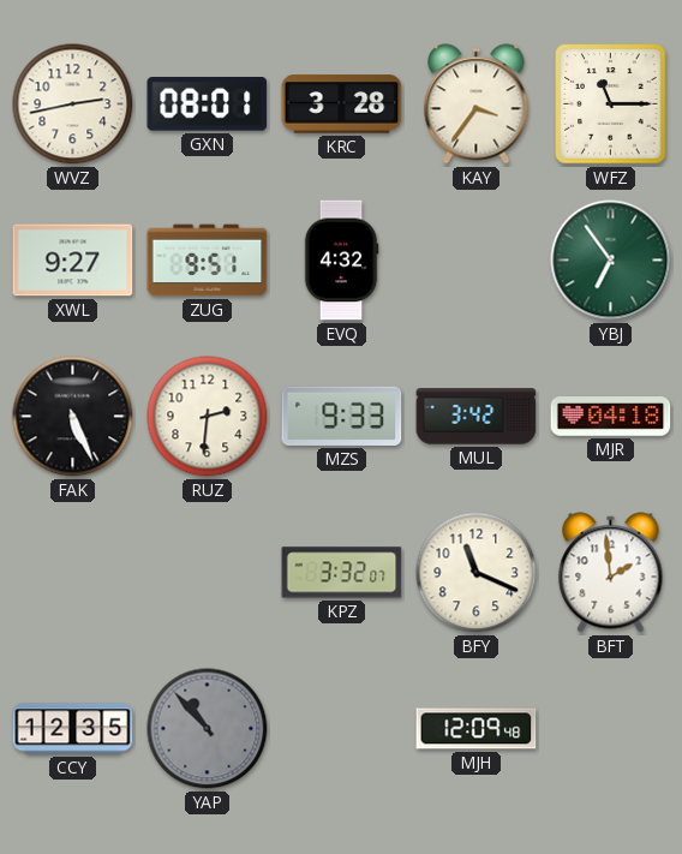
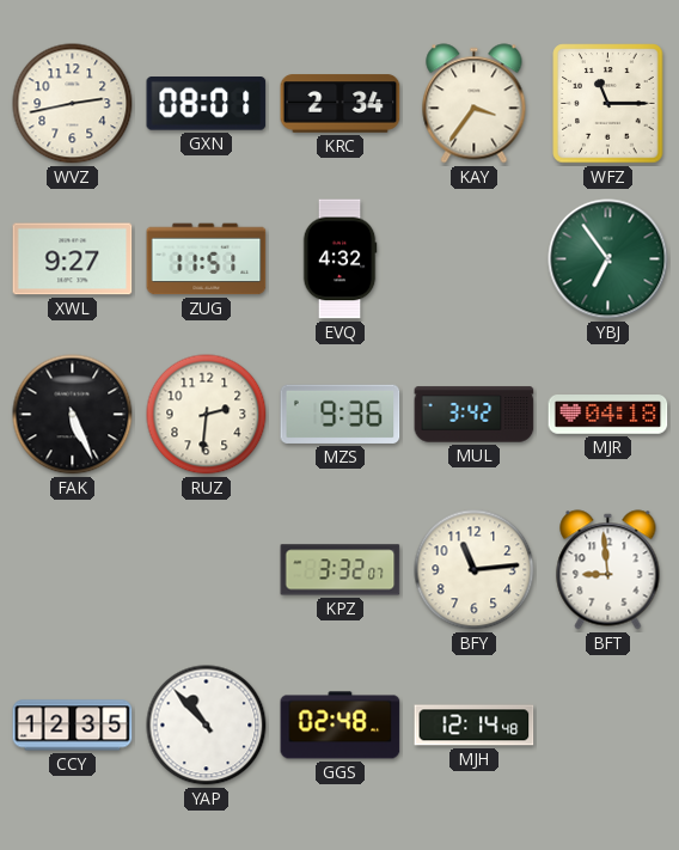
KRC: 3:28 -> 2:34 (341, 104)
ZUG: 9:51 -> 11:51 (207, 259)
MZS: 9:33 -> 9:36 (341, 414)
BFY: 11:19 -> 11:14 (475, 570)
BFT: 1:59 -> 8:59 (608, 570)
YAP dial: grey -> white (207, 726)
GGS: none -> 02:48 (341, 726)
MJH: 12:09 -> 12:14 (475, 726)
